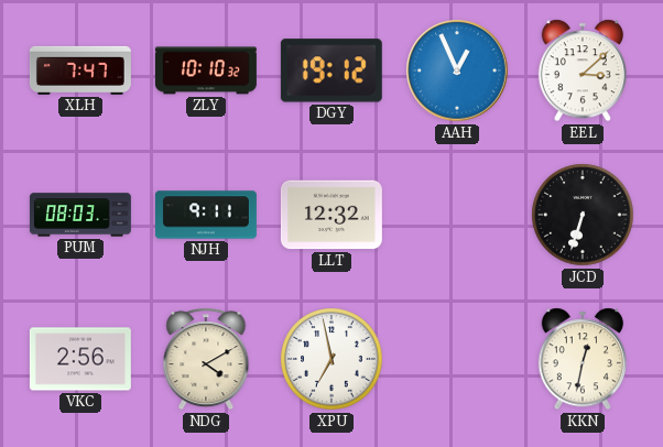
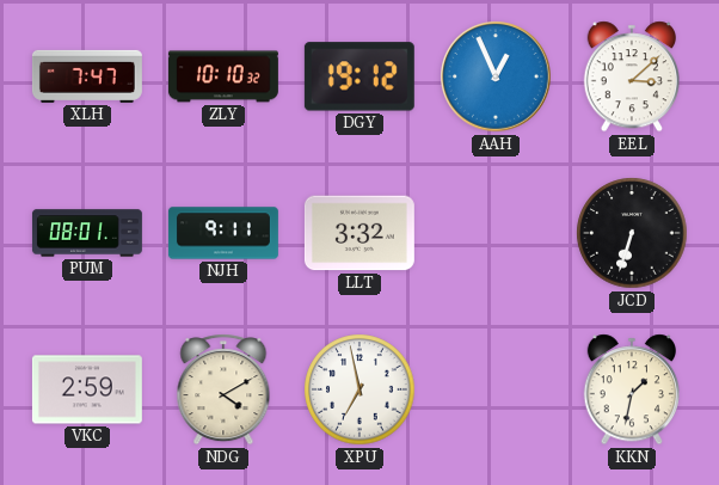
PUM: 08:03 -> 08:01 (87, 233)
LLT: 12:32 -> 3:32 (359, 233)
VKC: 2:56 -> 2:59 (87, 389)
KKN: 12:32 -> 1:32 (631, 389)
